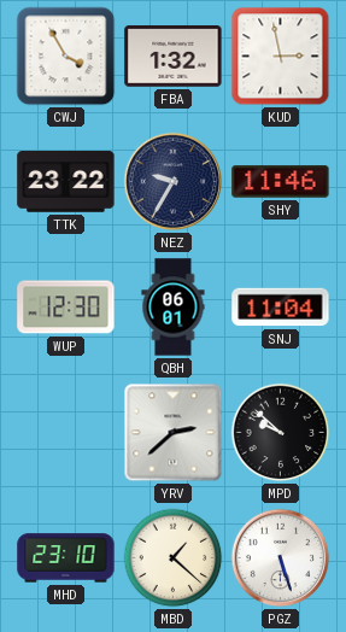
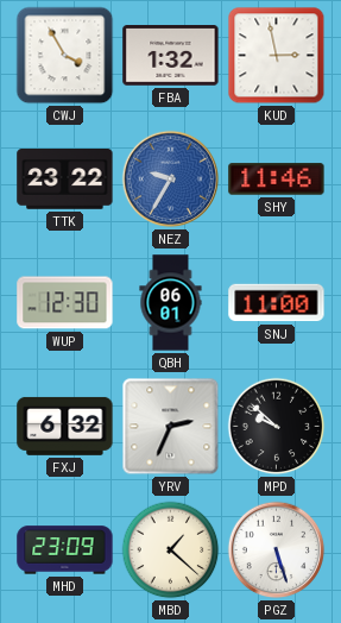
NEZ dial: navy -> blue (171, 180)
SNJ: 11:04 -> 11:00 (277, 303)
FXJ: none -> 6:32 (65, 426)
YRV: 2:38 -> 2:34 (171, 427)
MHD: 23:10 -> 23:09 (65, 550)
